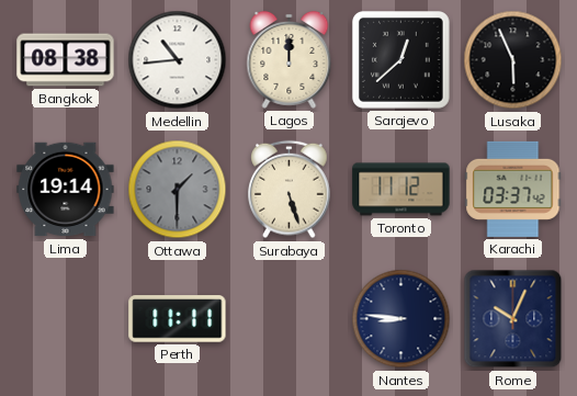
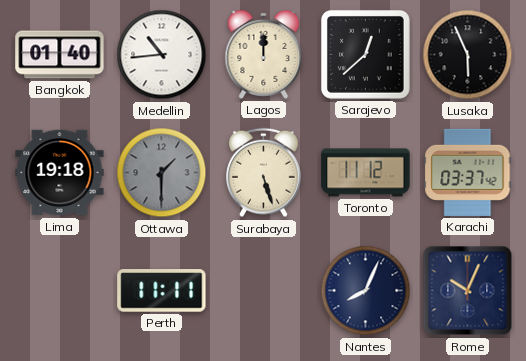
Bangkok: 08:38 -> 01:40 (60, 55)
Lima: 19:14 -> 19:18 (60, 173)
Nantes: 8:46 -> 8:04 (366, 291)
